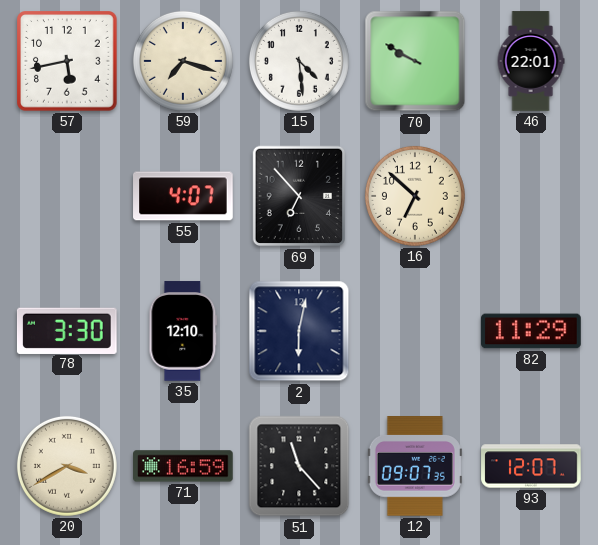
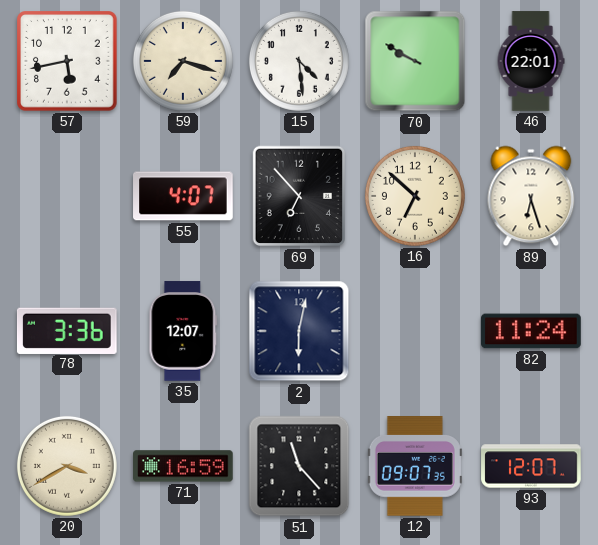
89: none -> 6:27 (531, 196)
78: 3:30 -> 3:36 (67, 330)
35: 12:10 -> 12:07 (183, 331)
82: 11:29 -> 11:24 (531, 331)
